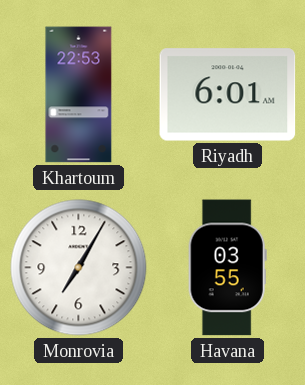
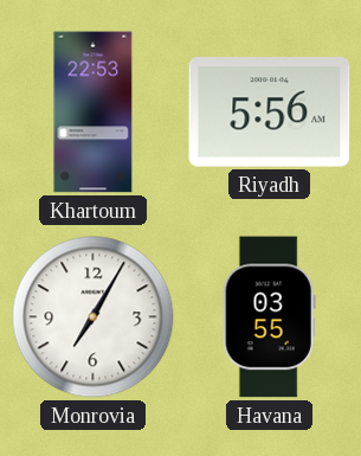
Riyadh: 6:01 -> 5:56 (270, 113)
